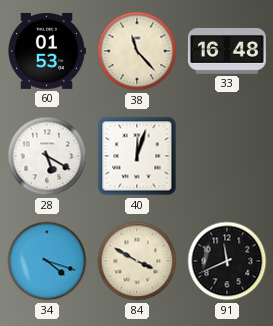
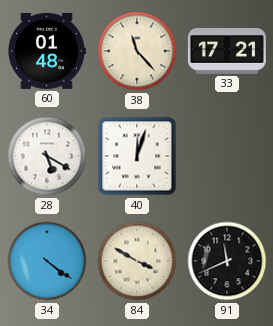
60: 01:53 -> 01:48 (47, 51)
33: 16:48 -> 17:21 (227, 51)
34: 4:18 -> 4:21 (47, 261)
